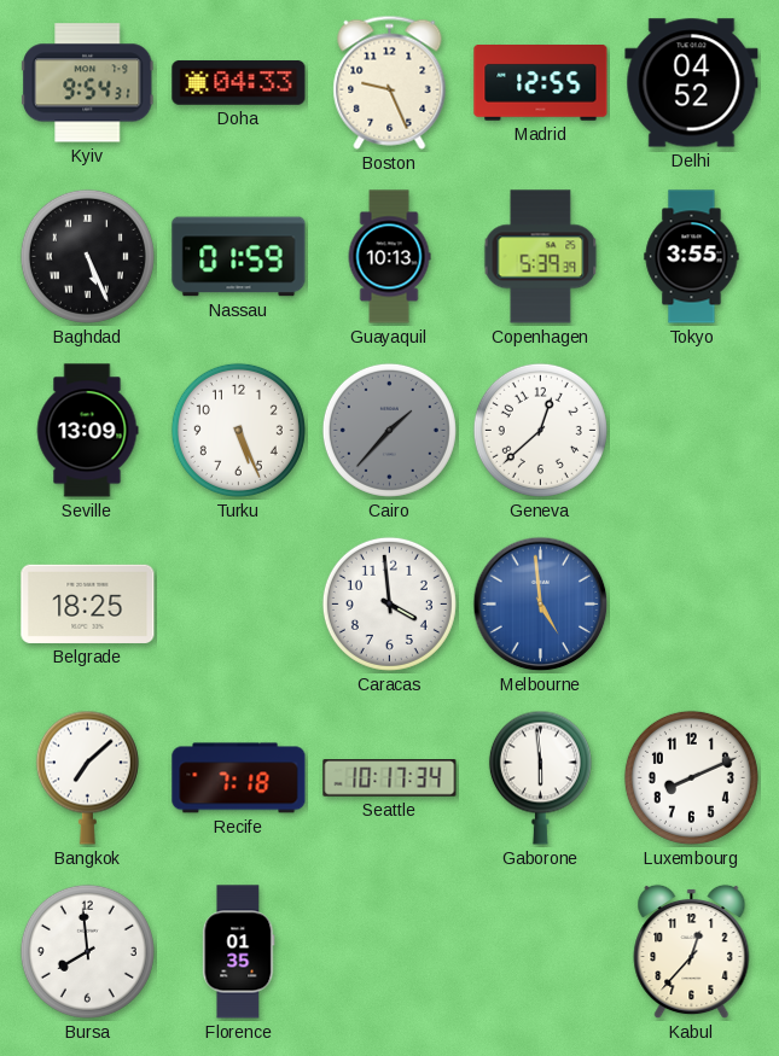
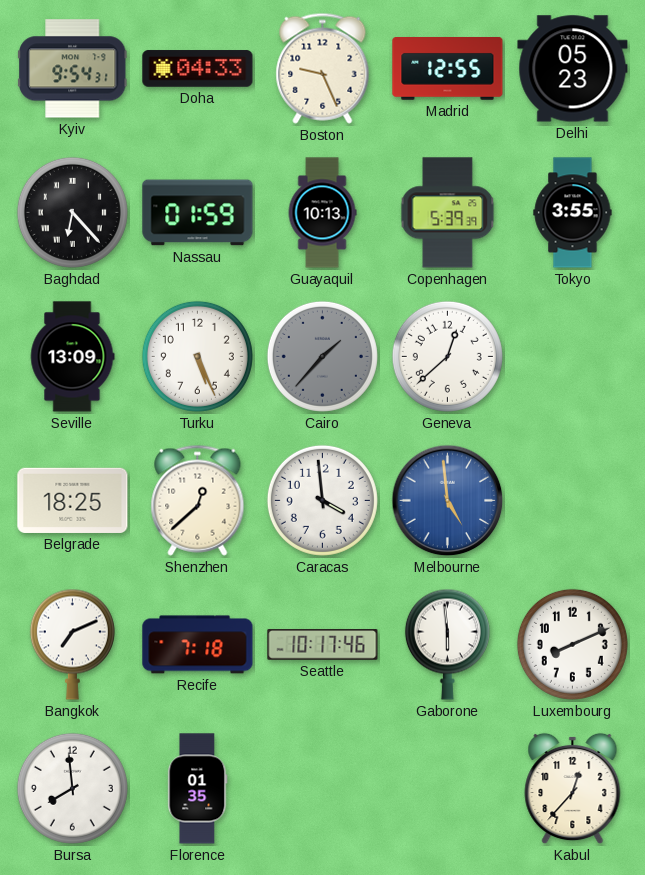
Delhi: 04:52 -> 05:23 (573, 69)
Baghdad: 5:26 -> 6:23 (72, 212)
Shenzhen: none -> 12:38 (198, 500)
Bangkok: 7:08 -> 7:11 (72, 644)
Seattle: 10:17:34 -> 10:17:46 (323, 645)
